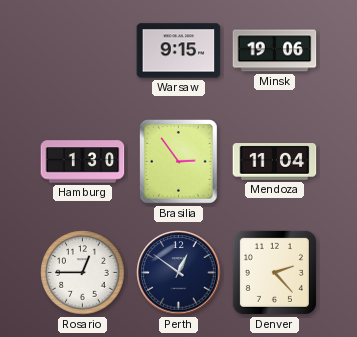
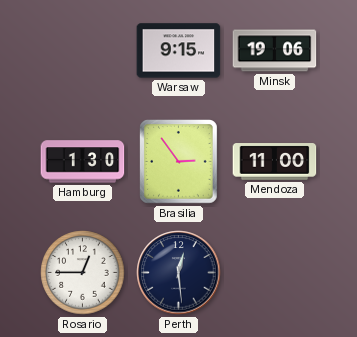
Mendoza: 11:04 -> 11:00 (275, 162)
Perth: 12:51 -> 12:29 (179, 273)
Denver: 2:23 -> none (274, 272)
